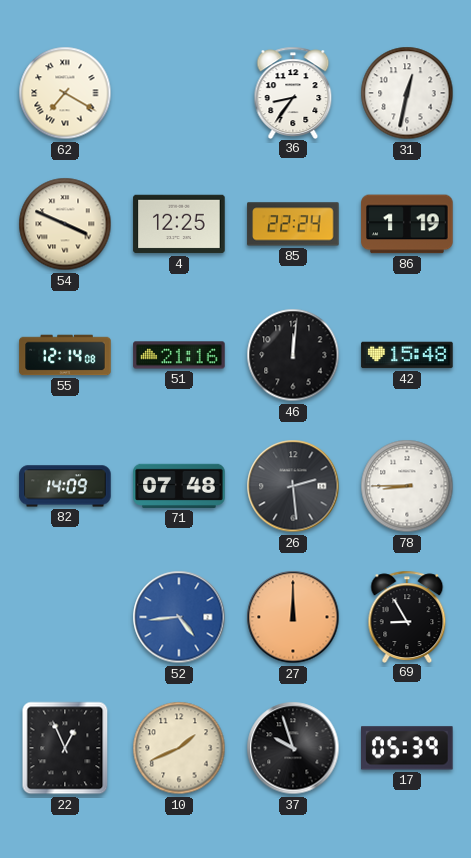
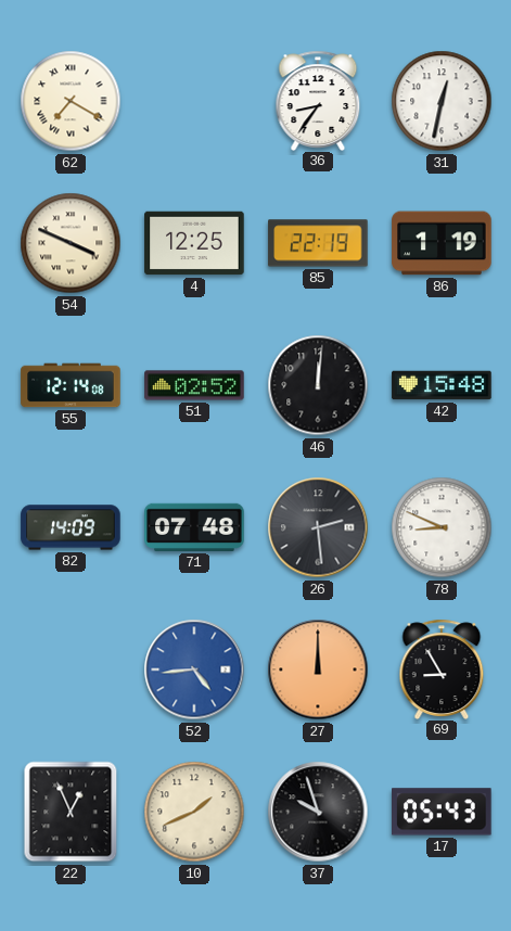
85: 22:24 -> 22:19 (318, 243)
51: 21:16 -> 02:52 (194, 385)
78: 8:45 -> 8:49 (442, 527)
17: 05:39 -> 05:43 (442, 812)
